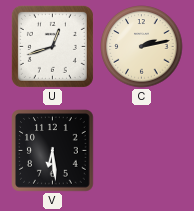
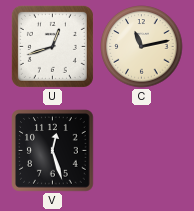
C: 2:13 -> 11:13 (142, 47)
V: 6:29 -> 12:27 (53, 151)
